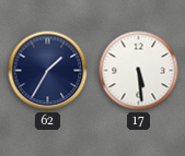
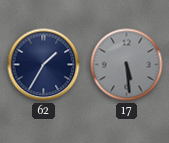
17 dial: white -> grey (127, 65)
